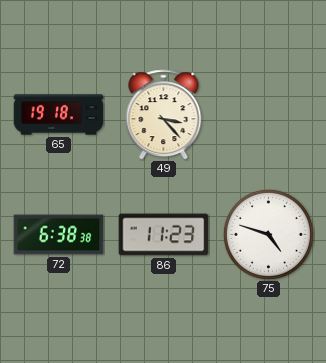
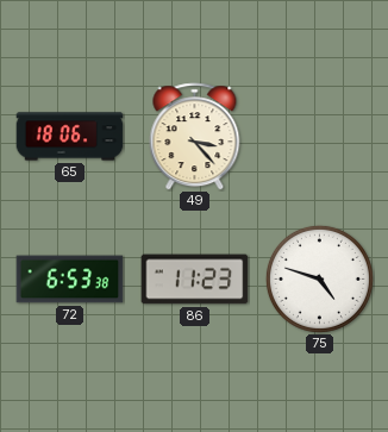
65: 19:18 -> 18:06 (70, 137)
72: 6:38 -> 6:53 (70, 280)
